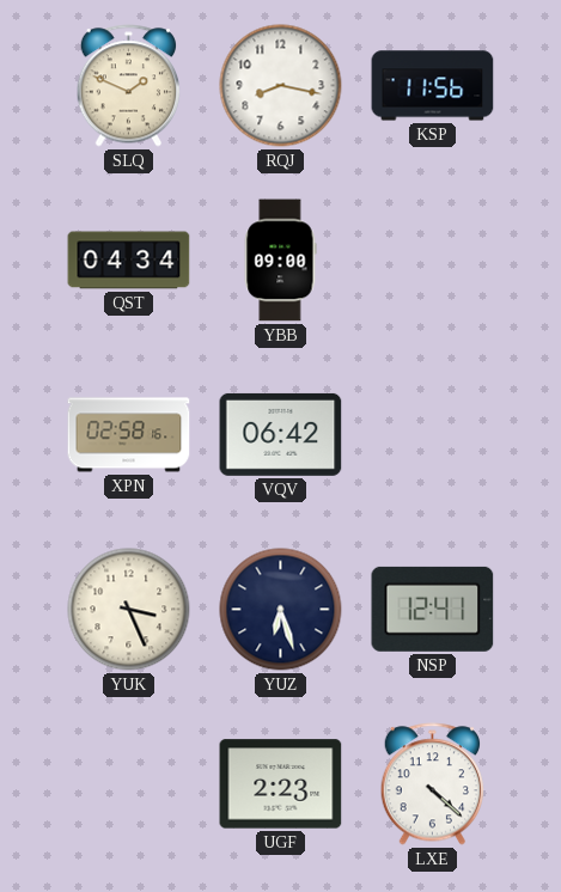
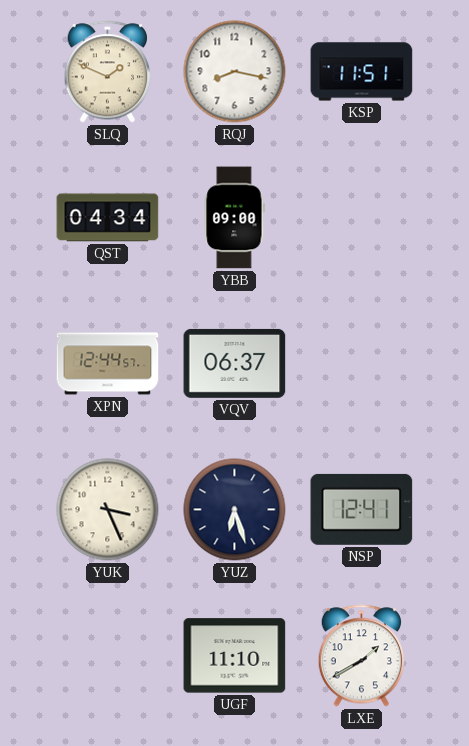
KSP: 11:56 -> 11:51 (362, 72)
XPN: 02:58 -> 12:44 (108, 364)
VQV: 06:42 -> 06:37 (235, 363)
UGF: 2:23 -> 11:10 (235, 656)
LXE: 4:22 -> 1:40 (362, 656)
